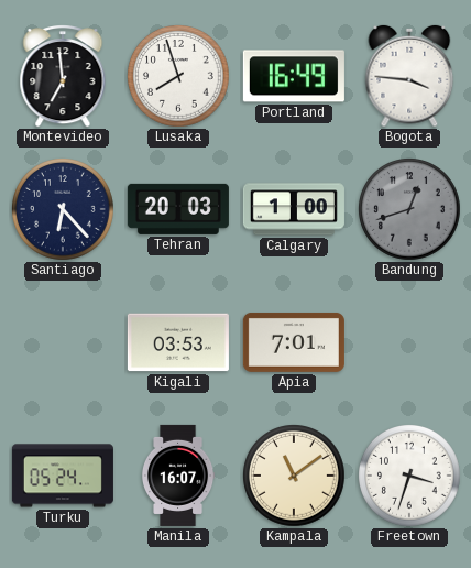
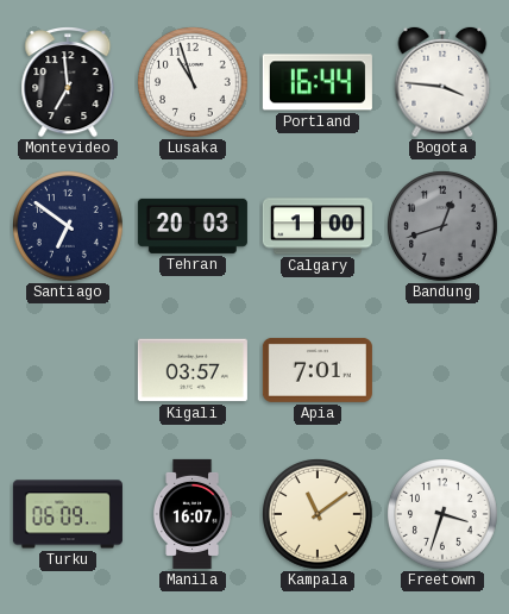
Lusaka: 7:57 -> 10:57 (193, 82)
Portland: 16:49 -> 16:44 (318, 82)
Santiago: 6:23 -> 6:51 (68, 226)
Kigali: 03:53 -> 03:57 (193, 370)
Turku: 05:24 -> 06:09 (68, 514)
